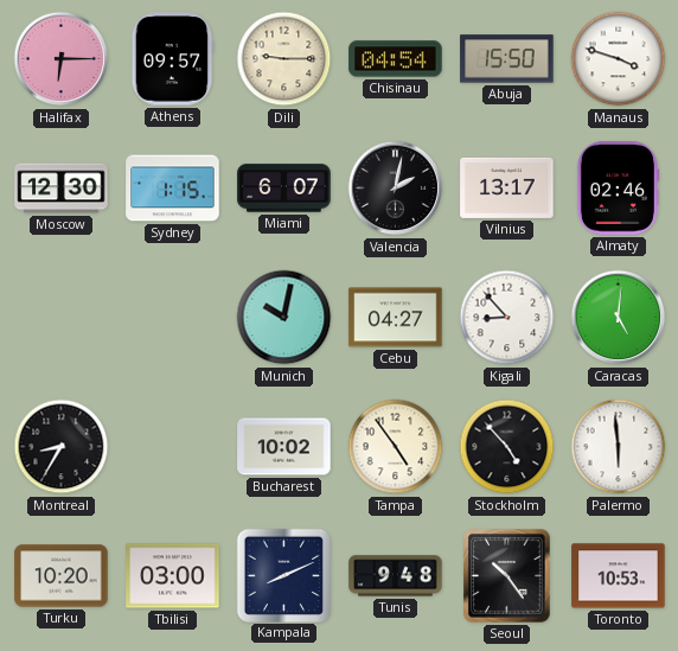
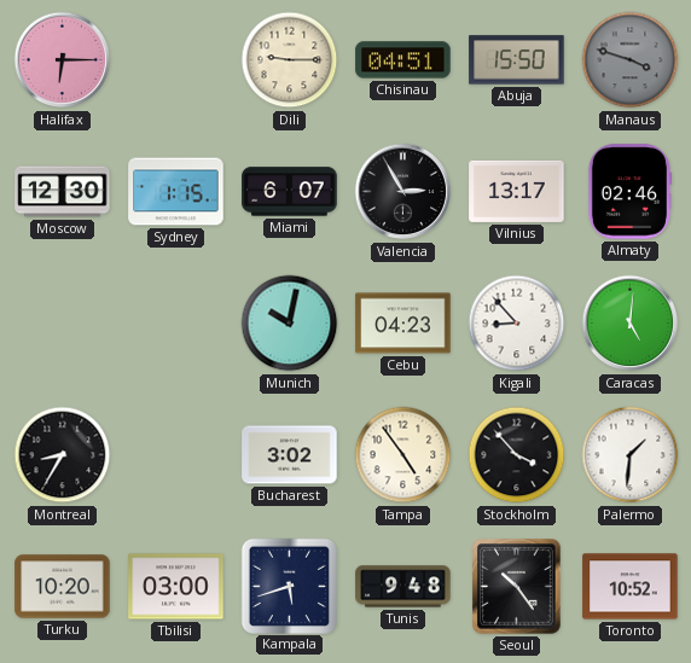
Athens: 09:57 -> none (172, 59)
Chisinau: 04:54 -> 04:51 (403, 60)
Manaus dial: white -> grey (631, 60)
Valencia: 2:02 -> 2:55 (403, 192)
Cebu: 04:27 -> 04:23 (403, 324)
Bucharest: 10:02 -> 3:02 (290, 455)
Stockholm: 4:53 -> 3:53 (517, 455)
Palermo: 5:59 -> 1:31 (631, 455)
Kampala: 8:11 -> 5:42 (289, 586)
Toronto: 10:53 -> 10:52 (631, 587)
